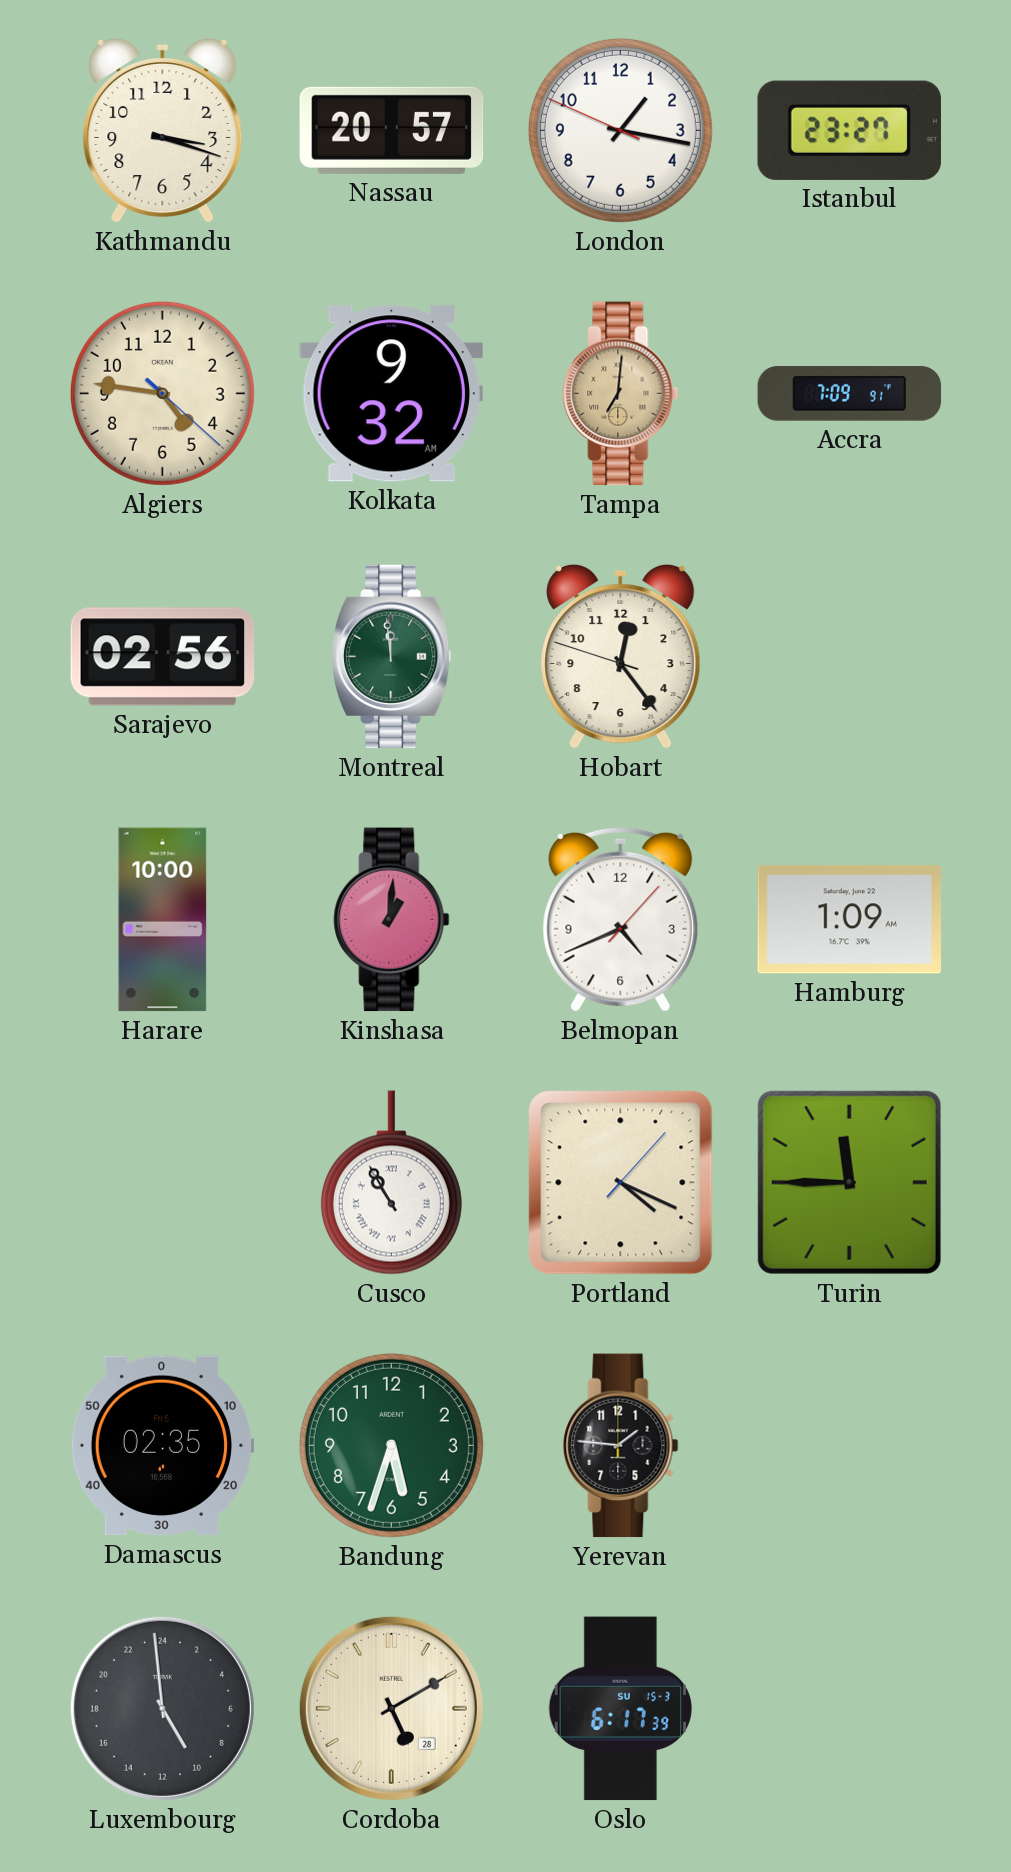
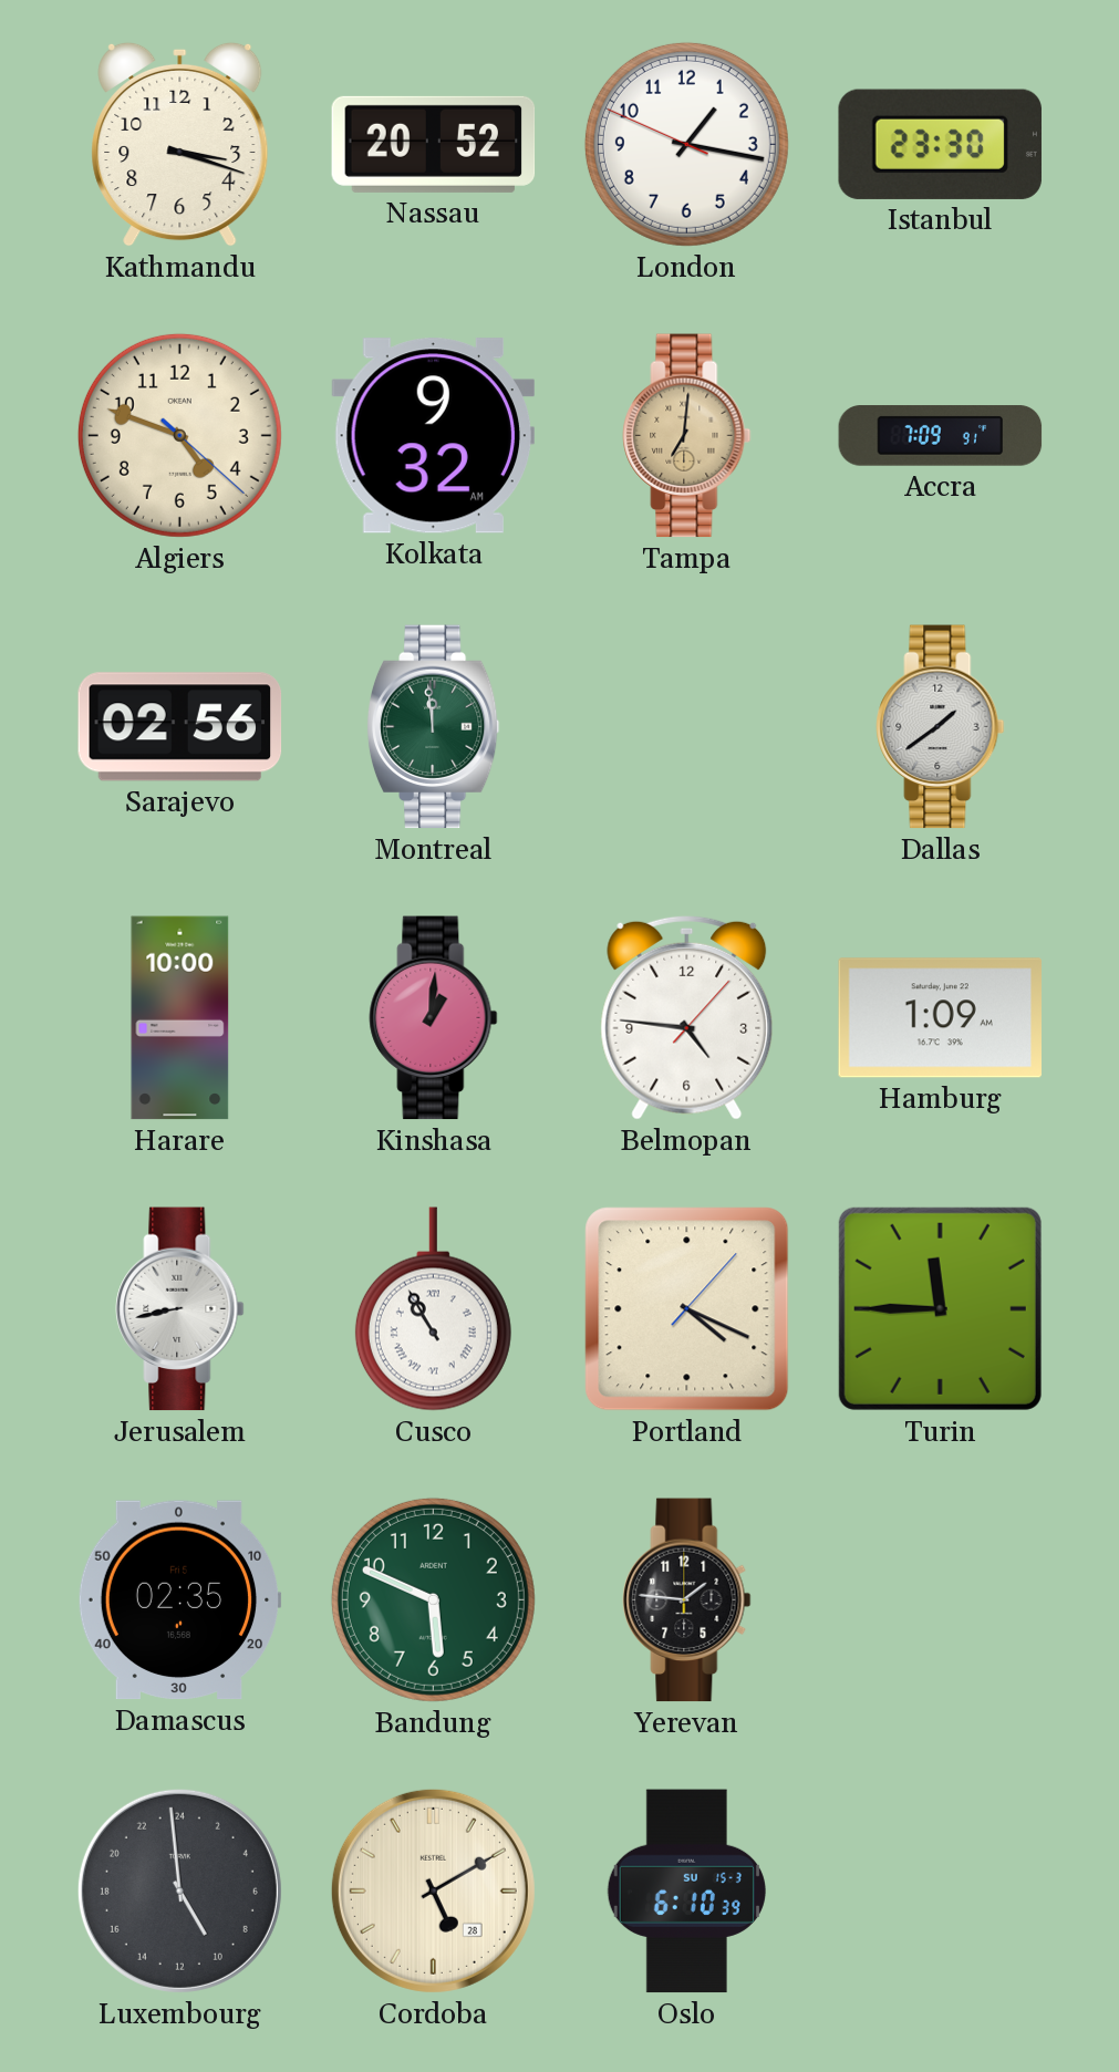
Nassau: 20:57 -> 20:52 (434, 144)
Istanbul: 23:27 -> 23:30 (940, 144)
Algiers: 4:46 -> 4:48 (179, 435)
Hobart: 12:23 -> none (621, 656)
Dallas: none -> 1:39 (941, 727)
Belmopan: 4:41 -> 4:46 (687, 1017)
Jerusalem: none -> 8:43 (180, 1309)
Bandung: 5:33 -> 5:49 (433, 1599)
Oslo: 6:17 -> 6:10 (686, 1892)
